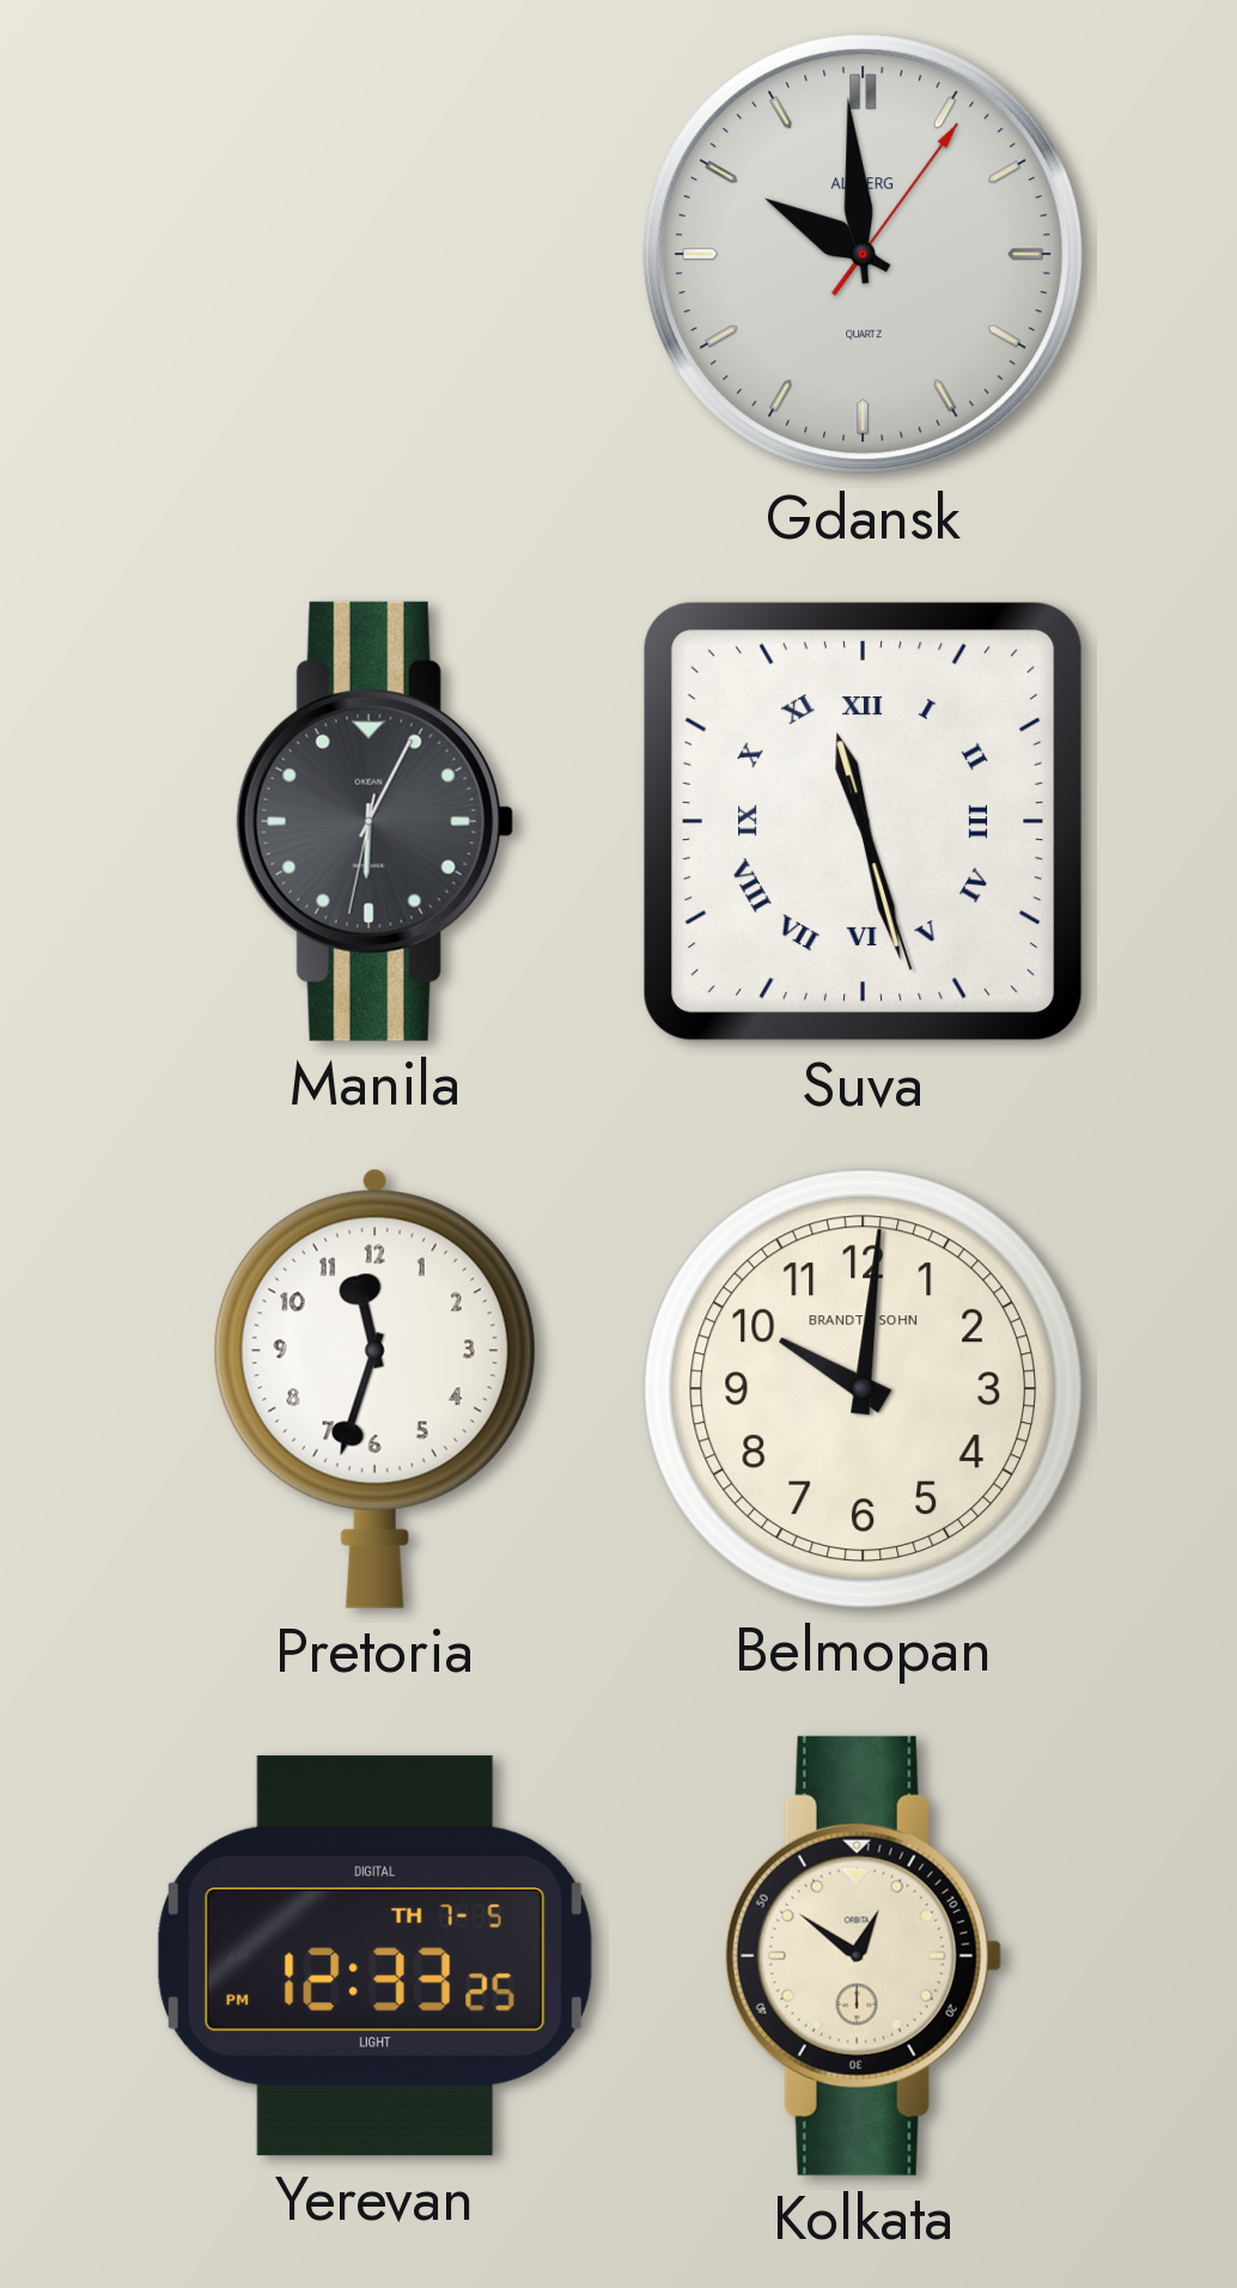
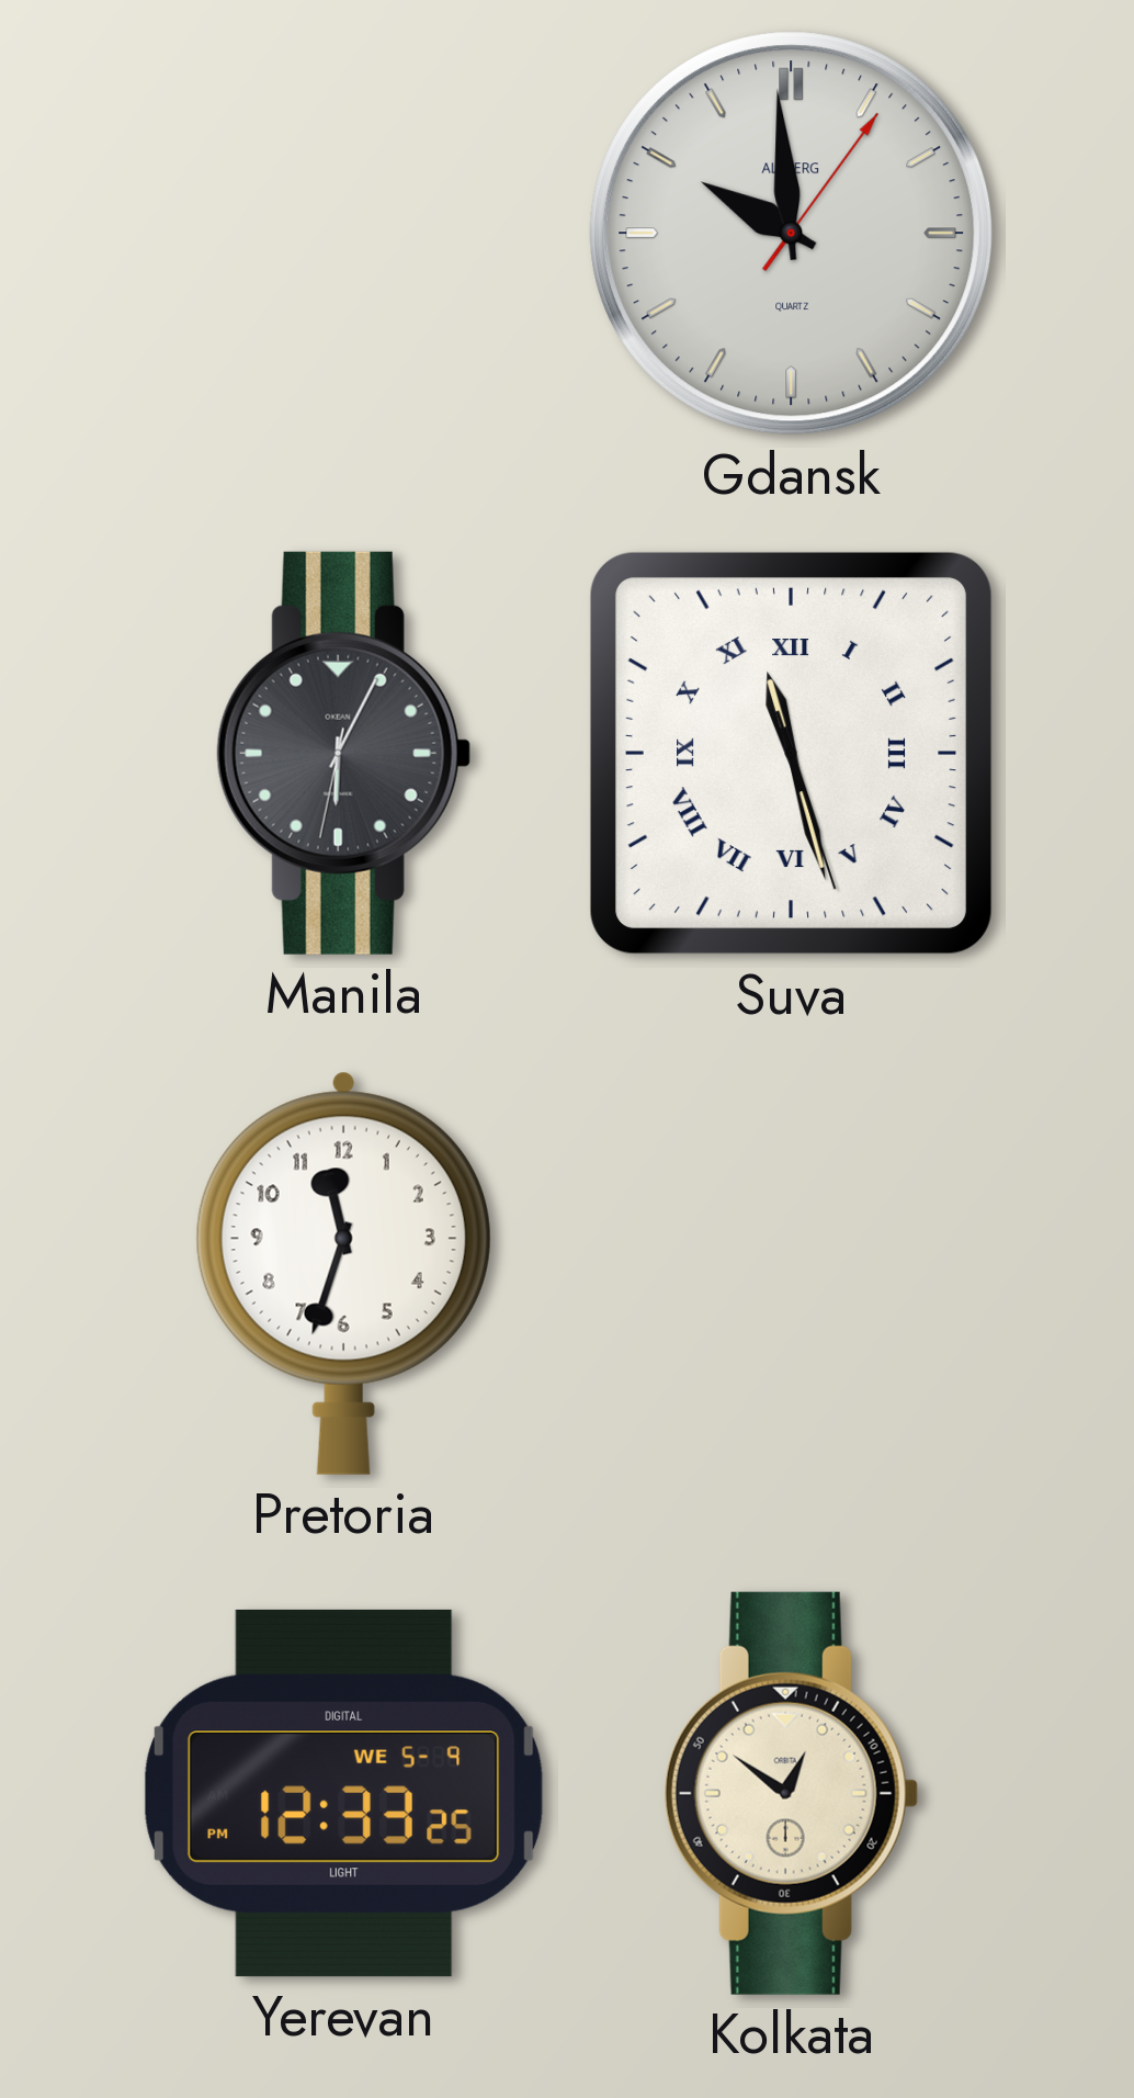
Belmopan: 10:01 -> none (863, 1388)
Yerevan date: TH 7-5 -> WE 5-9 (343, 1793)
